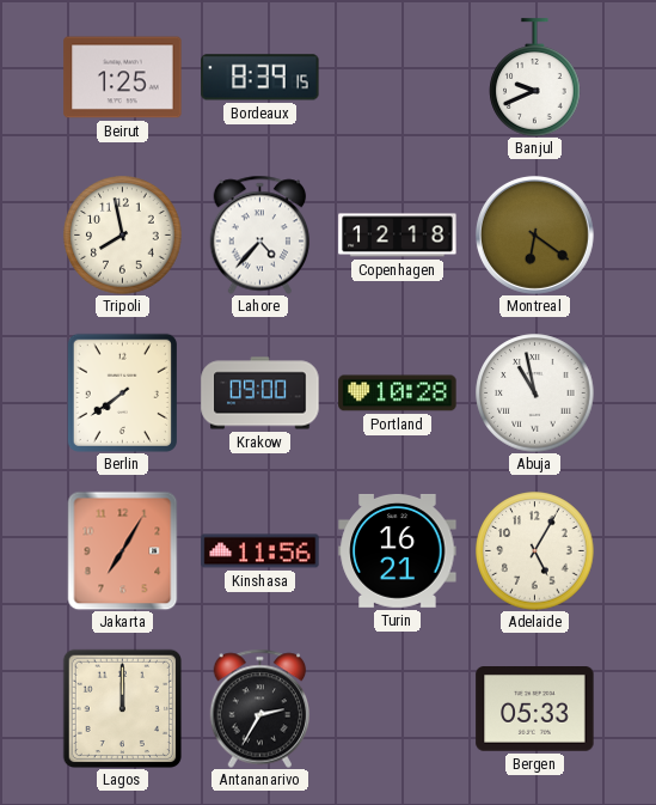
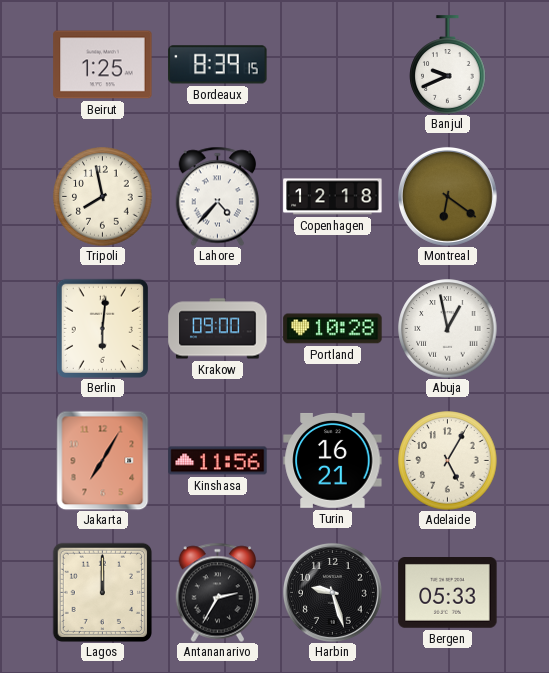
Berlin: 7:39 -> 6:01 (102, 328)
Abuja: 10:58 -> 12:58 (448, 329)
Harbin: none -> 9:27 (332, 592)
